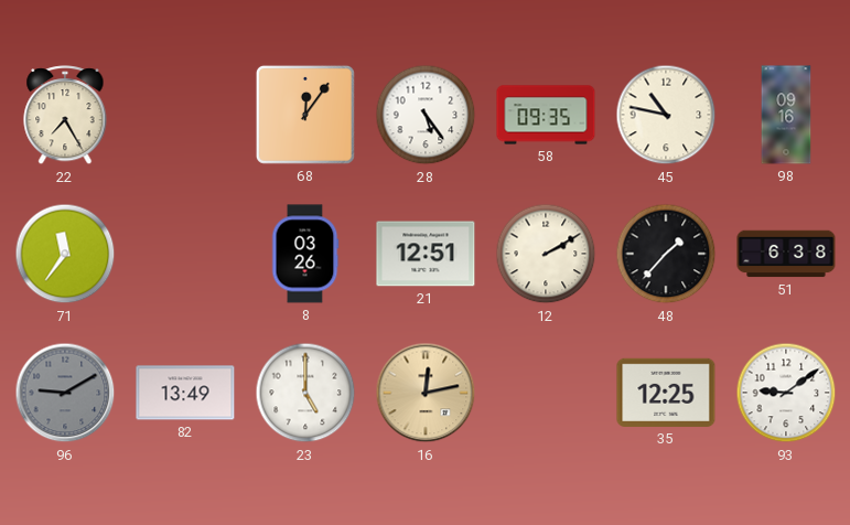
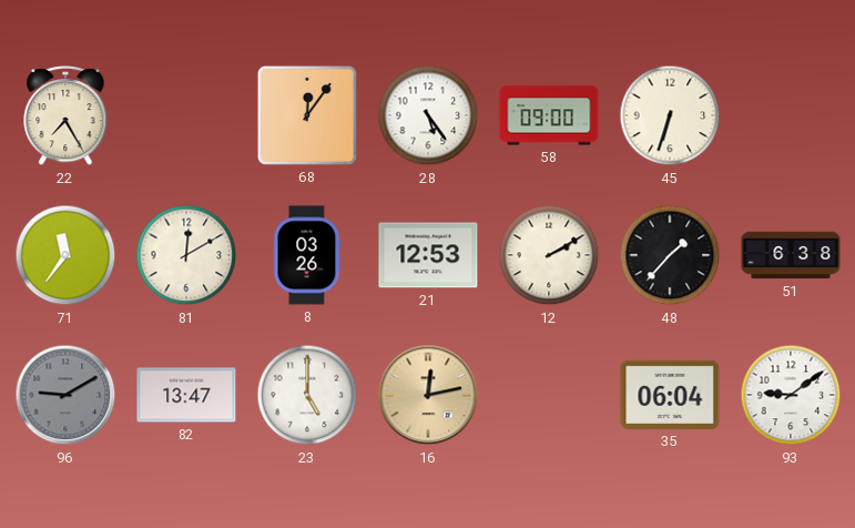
58: 09:35 -> 09:00 (549, 115)
45: 10:47 -> 6:33 (670, 115)
98: 09:16 -> none (786, 115)
81: none -> 12:10 (186, 255)
21: 12:51 -> 12:53 (428, 255)
82: 13:49 -> 13:47 (186, 395)
35: 12:25 -> 06:04 (670, 395)
